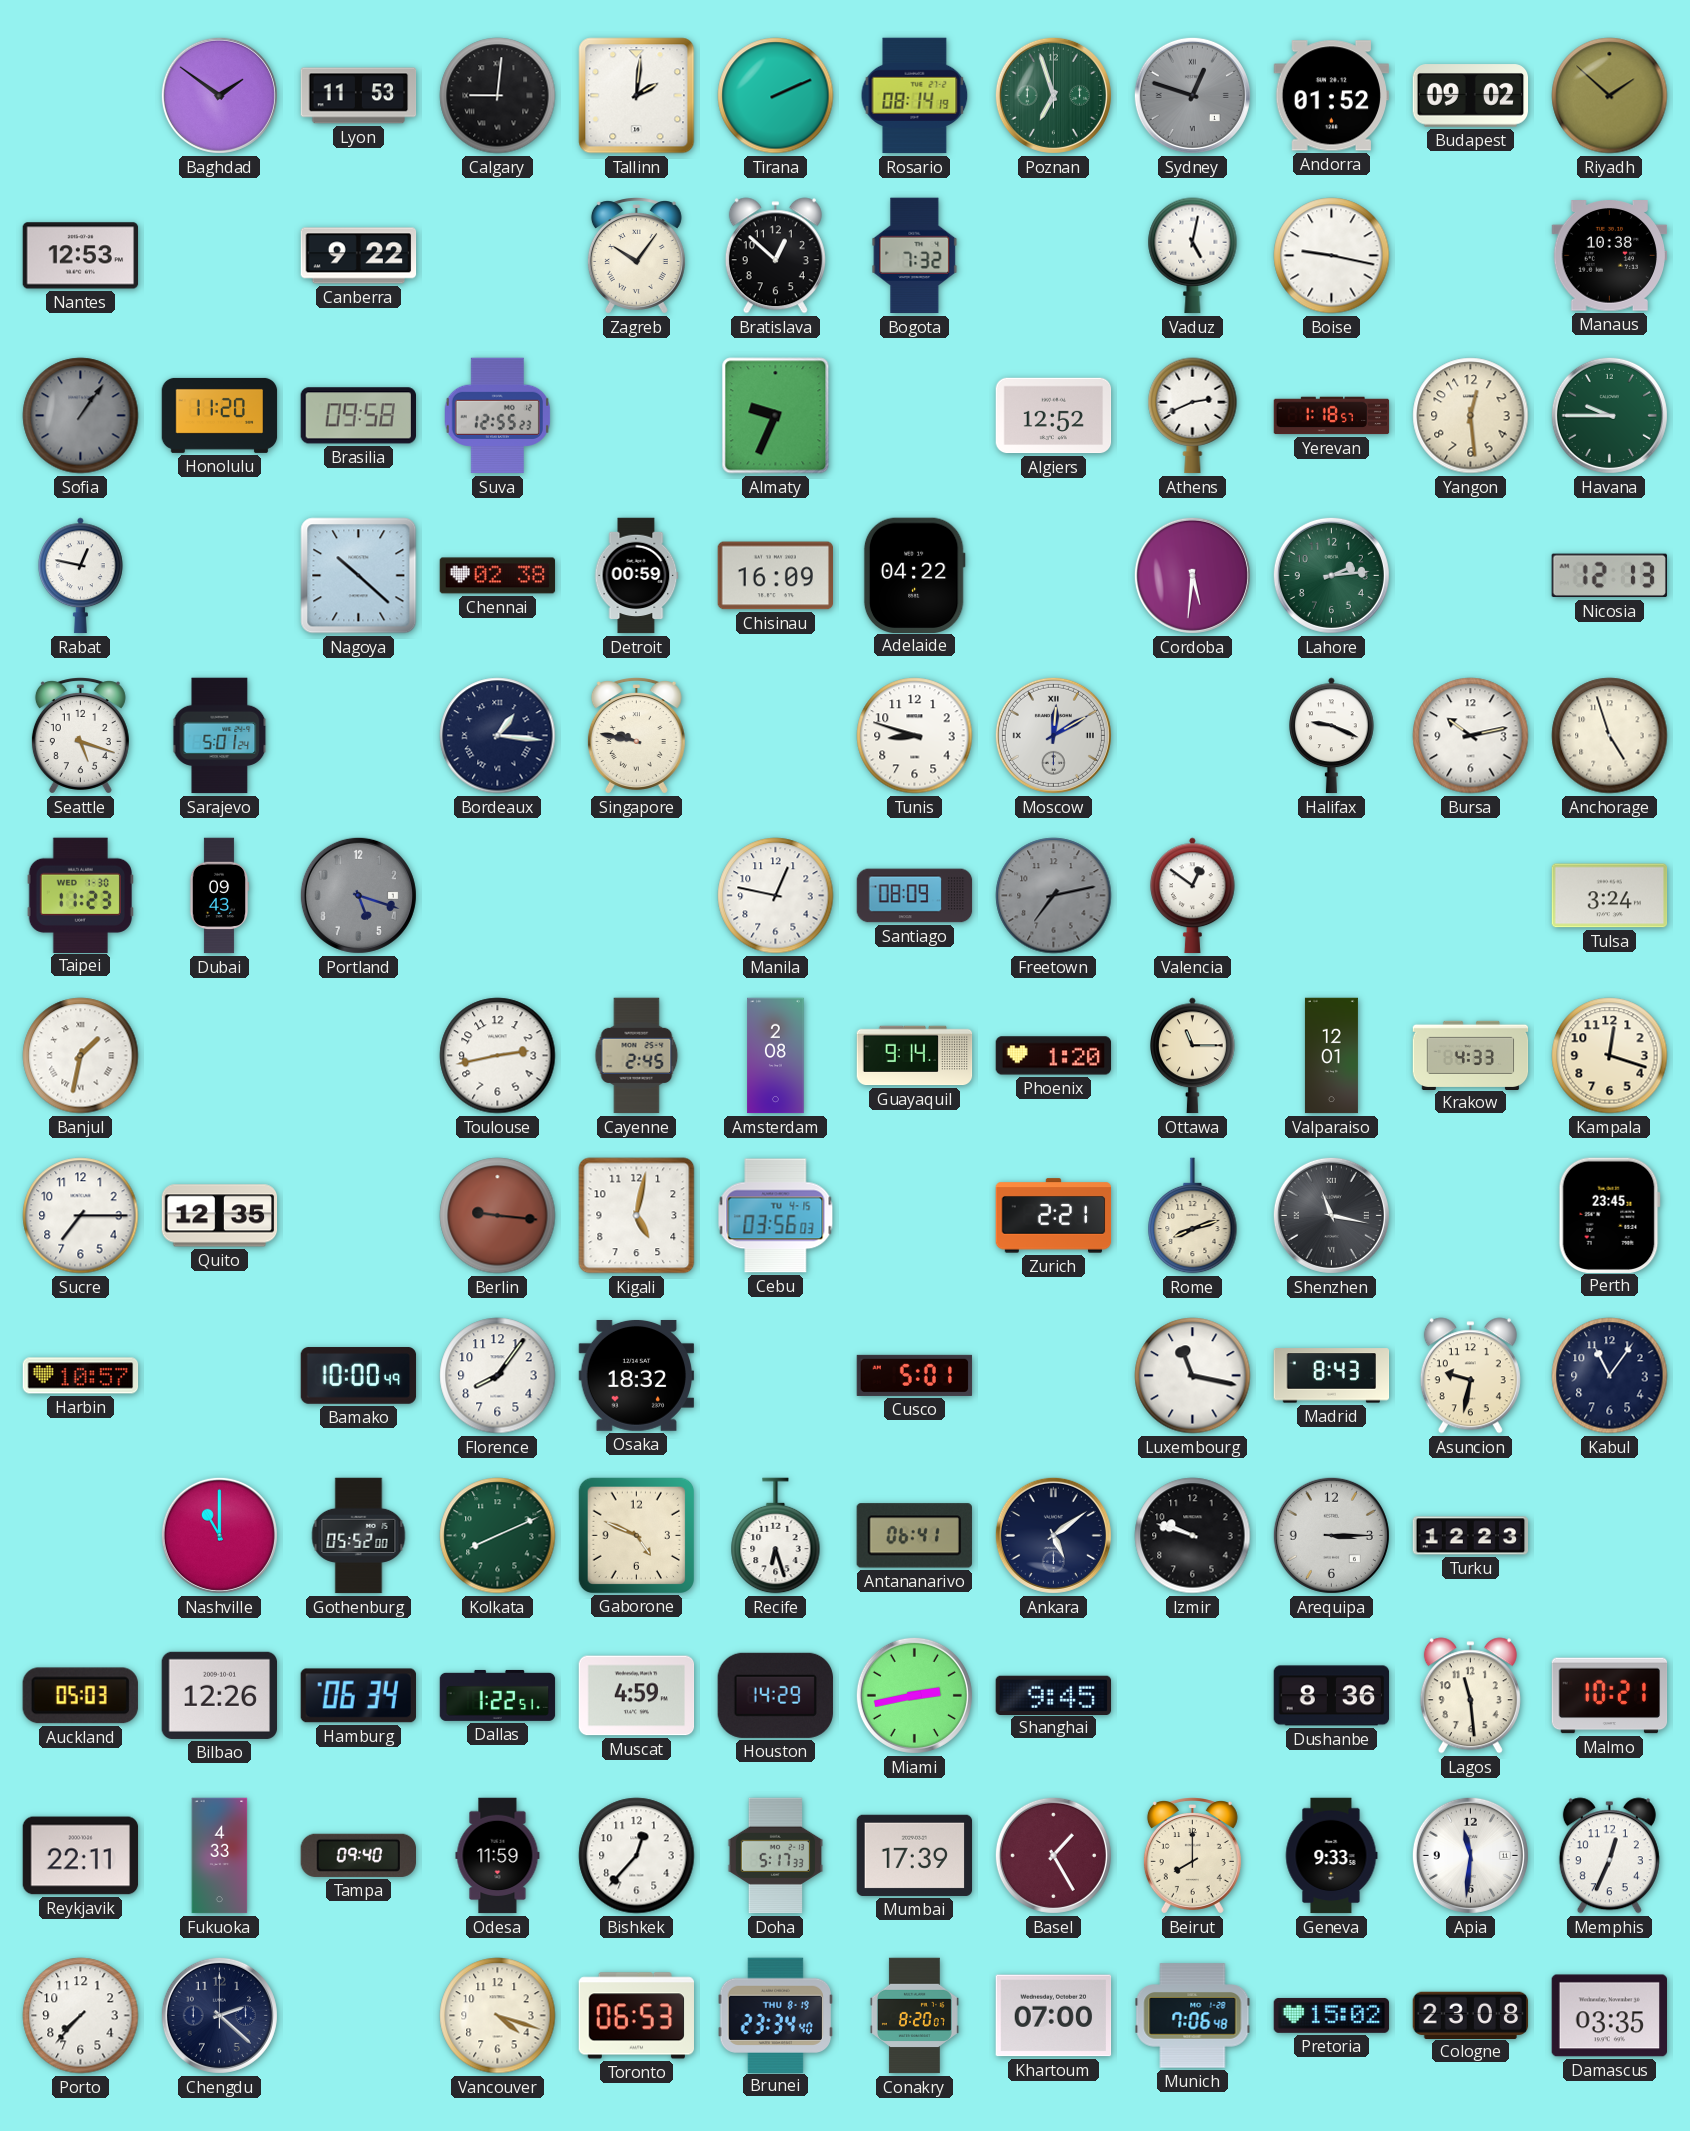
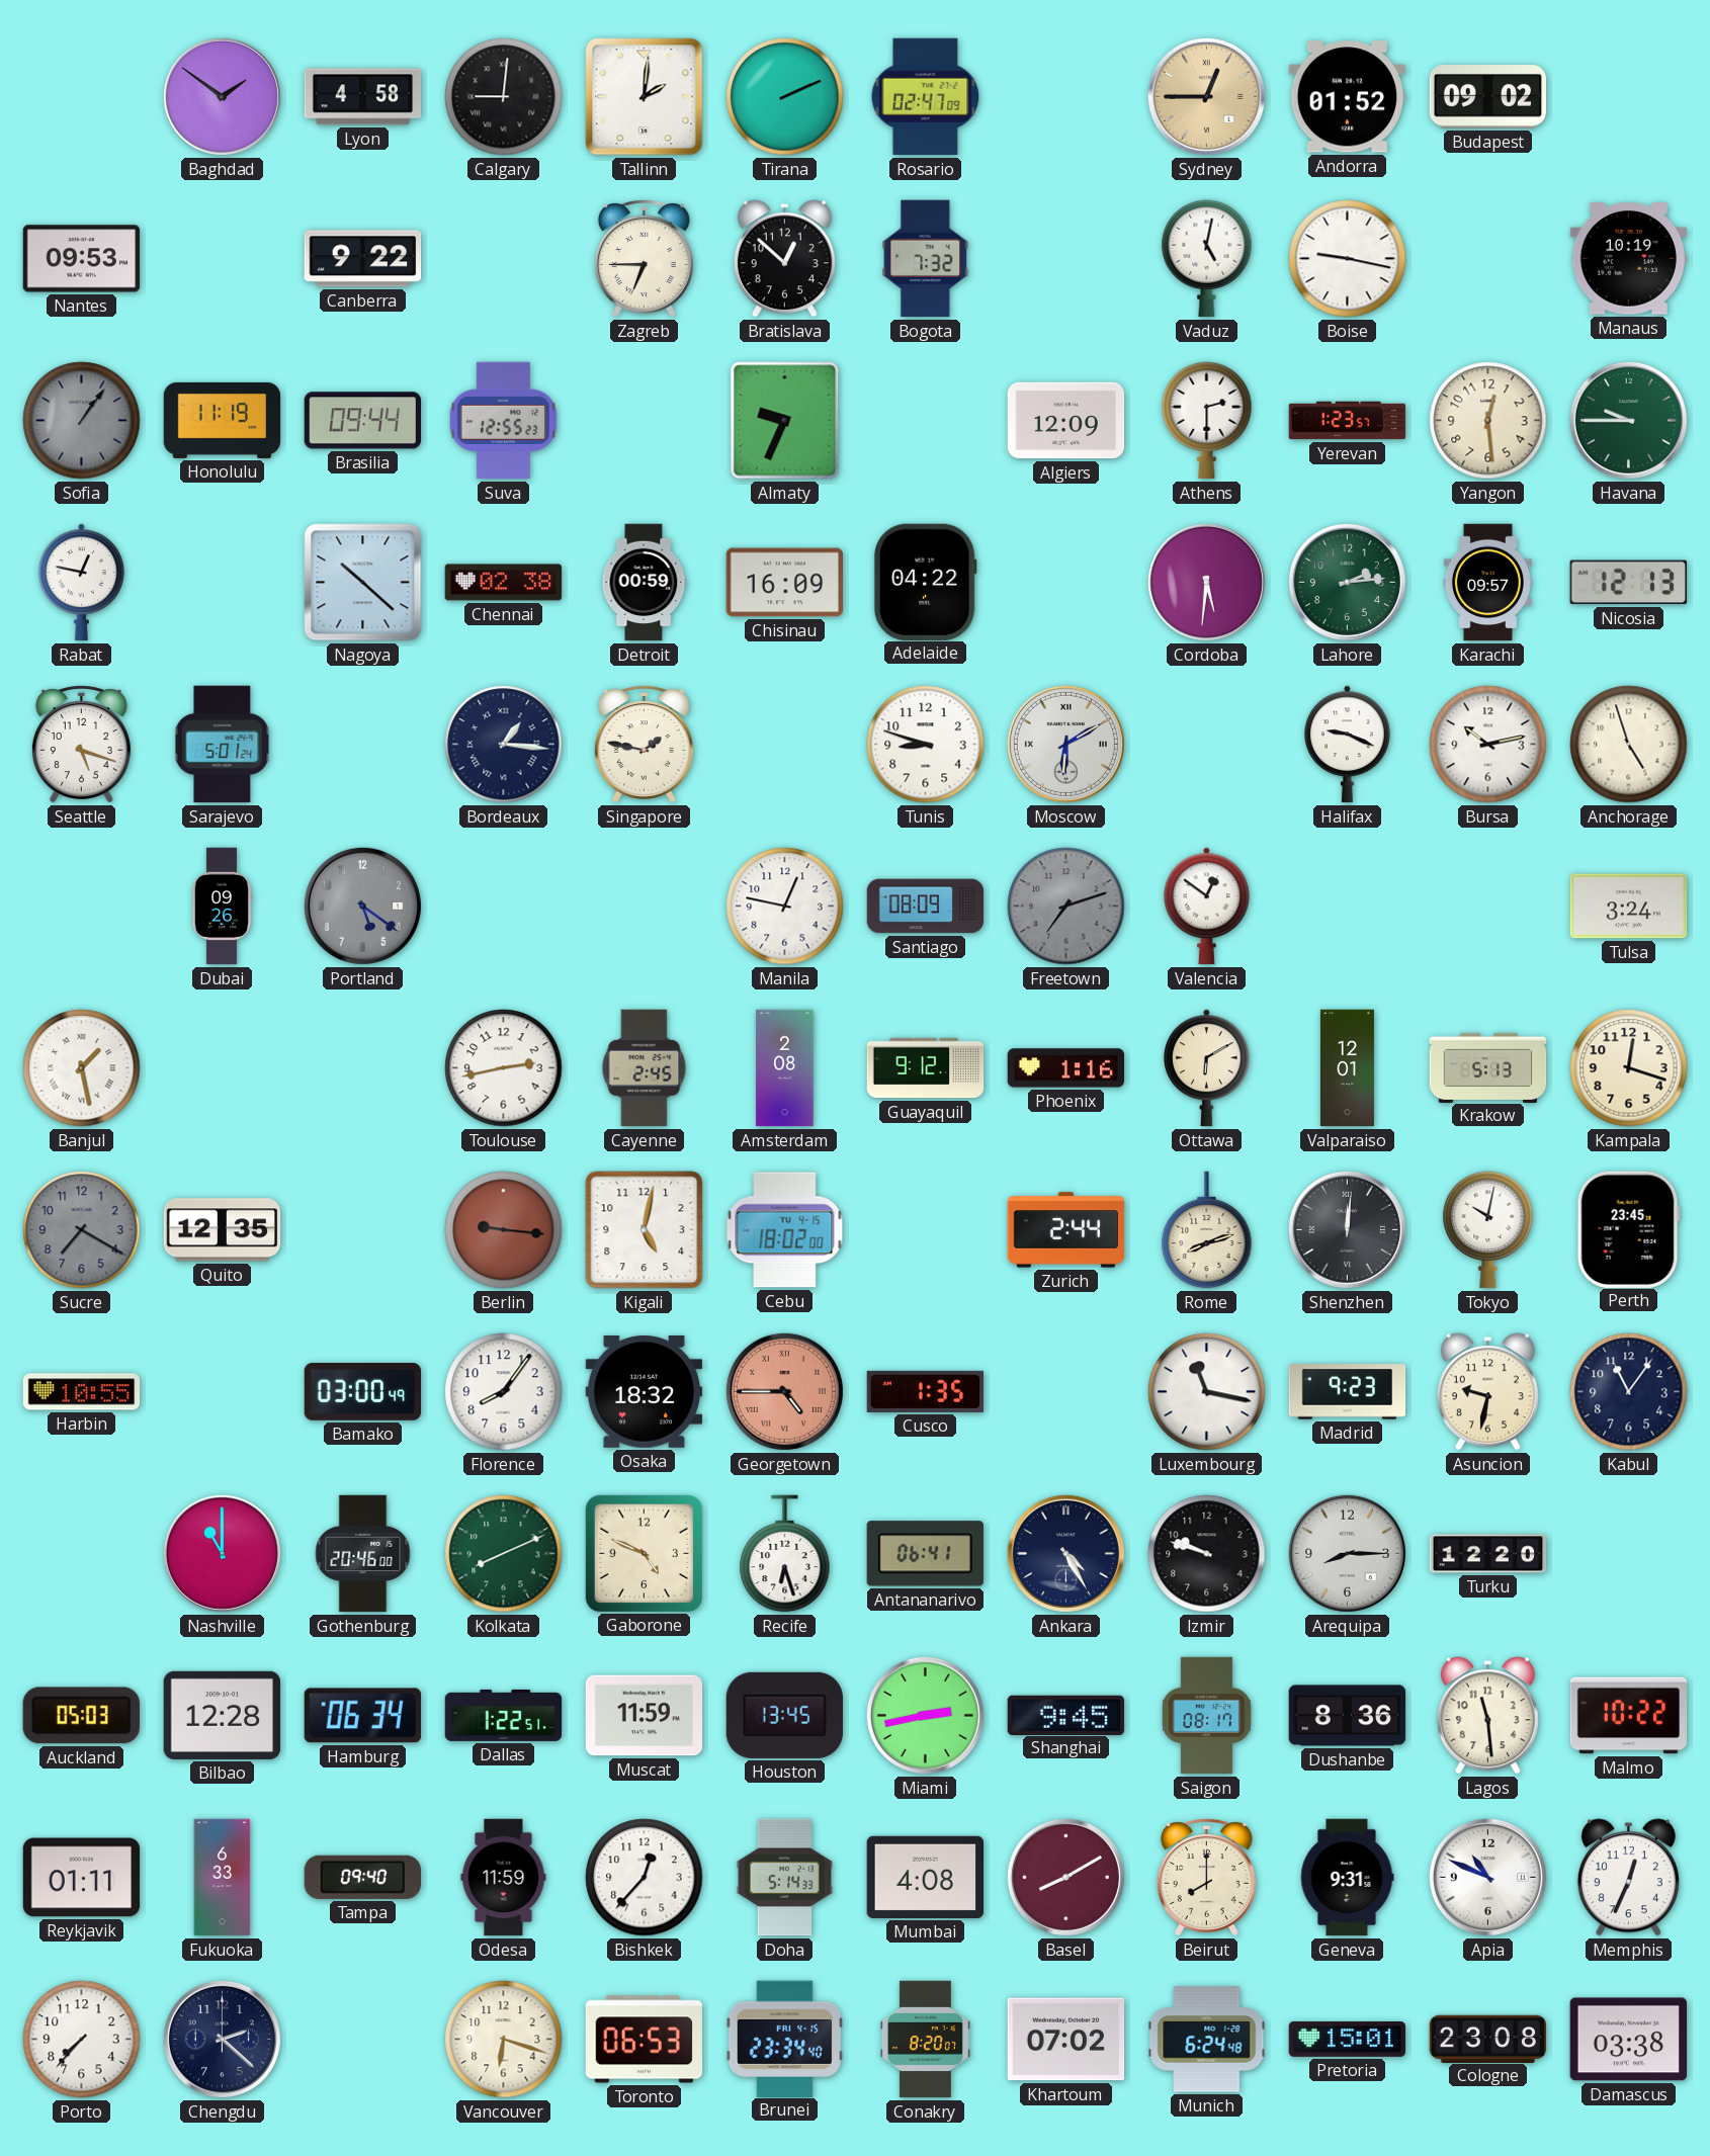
Lyon: 11:53 -> 4:58 (363, 97)
Rosario: 08:14 -> 02:47 (926, 97)
Poznan: 6:57 -> none (1053, 95)
Sydney: 12:48 -> 12:45 (1206, 96)
Sydney dial: grey -> champagne (1206, 96)
Riyadh: 1:52 -> none (1610, 96)
Nantes: 12:53 -> 09:53 (82, 259)
Zagreb: 10:06 -> 6:45 (644, 259)
Manaus: 10:38 -> 10:19 (1628, 259)
Honolulu: 11:20 -> 11:19 (223, 420)
Brasilia: 09:58 -> 09:44 (362, 421)
Algiers: 12:52 -> 12:09 (1066, 421)
Athens: 2:41 -> 2:30 (1207, 421)
Yerevan: 1:18 -> 1:23 (1348, 421)
Karachi: none -> 09:57 (1487, 583)
Singapore: 9:47 -> 1:47 (644, 745)
Moscow: 12:10 -> 6:10 (1065, 744)
Taipei: 11:23 -> none (80, 895)
Dubai: 09:43 -> 09:26 (222, 907)
Portland: 5:18 -> 5:21 (362, 905)
Freetown: 7:13 -> 7:12 (1066, 907)
Banjul: 1:32 -> 1:28 (82, 1068)
Guayaquil: 9:14 -> 9:12 (926, 1068)
Phoenix: 1:20 -> 1:16 (1066, 1068)
Ottawa: 11:15 -> 6:10 (1207, 1068)
Krakow: 4:33 -> 5:13 (1488, 1067)
Sucre: 7:15 -> 7:20 (82, 1230)
Sucre dial: white -> grey (82, 1230)
Cebu: 03:56 -> 18:02 (785, 1230)
Zurich: 2:21 -> 2:44 (1066, 1230)
Shenzhen: 11:17 -> 12:01 (1347, 1229)
Tokyo: none -> 10:02 (1488, 1230)
Harbin: 10:57 -> 10:55 (82, 1392)
Bamako: 10:00 -> 03:00 (363, 1392)
Georgetown: none -> 4:45 (784, 1391)
Cusco: 5:01 -> 1:35 (926, 1391)
Madrid: 8:43 -> 9:23 (1348, 1392)
Gothenburg: 05:52 -> 20:46 (363, 1554)
Ankara: 5:09 -> 4:25 (1065, 1553)
Arequipa: 3:15 -> 8:15 (1347, 1553)
Turku: 12:23 -> 12:20 (1488, 1554)
Bilbao: 12:26 -> 12:28 (223, 1715)
Muscat: 4:59 -> 11:59 (645, 1716)
Houston: 14:29 -> 13:45 (784, 1715)
Saigon: none -> 08:17 (1206, 1716)
Malmo: 10:21 -> 10:22 (1629, 1716)
Reykjavik: 22:11 -> 01:11 (82, 1878)
Fukuoka: 4:33 -> 6:33 (223, 1878)
Doha: 5:17 -> 5:14 (785, 1878)
Mumbai: 17:39 -> 4:08 (926, 1877)
Basel: 1:25 -> 8:10 (1065, 1877)
Geneva: 9:33 -> 9:31 (1347, 1878)
Apia: 11:31 -> 10:49 (1487, 1877)
Vancouver: 4:18 -> 6:18 (504, 2040)
Brunei date: THU 8-19 -> FRI 4-15 (784, 2039)
Khartoum: 07:00 -> 07:02 (1066, 2040)
Munich: 7:06 -> 6:24 (1207, 2040)
Pretoria: 15:02 -> 15:01 (1348, 2039)
Damascus: 03:35 -> 03:38 (1629, 2040)
